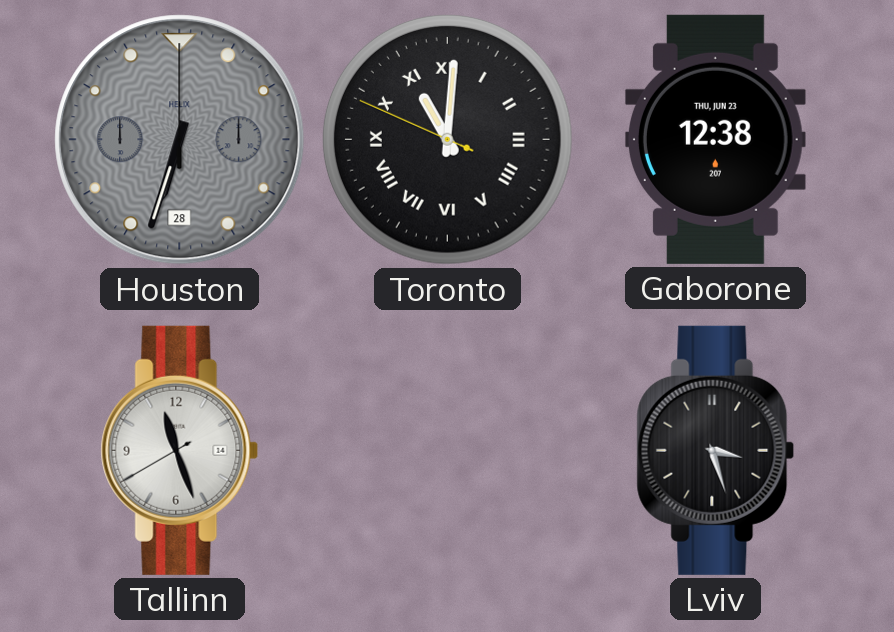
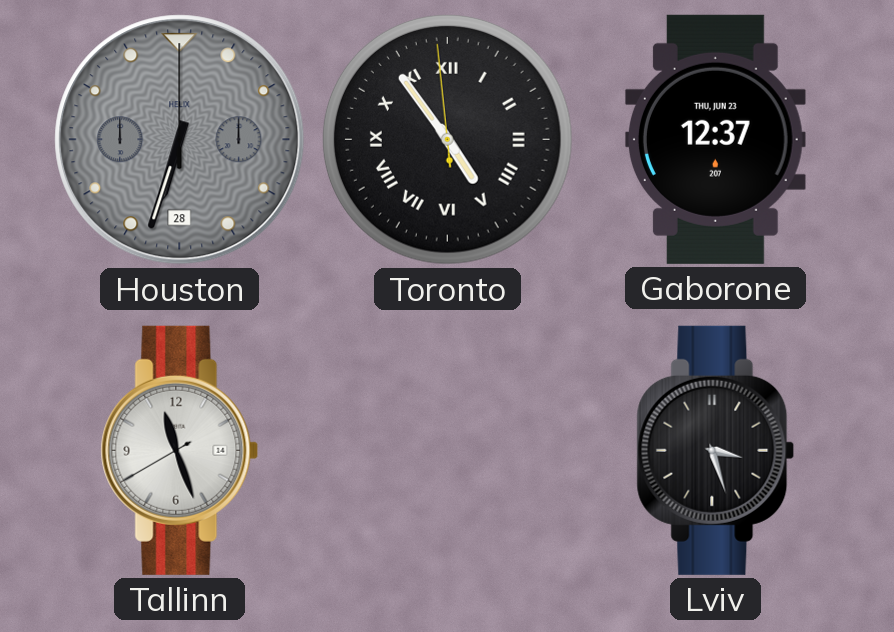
Toronto: 11:00 -> 4:53 (447, 139)
Gaborone: 12:38 -> 12:37 (715, 139)
